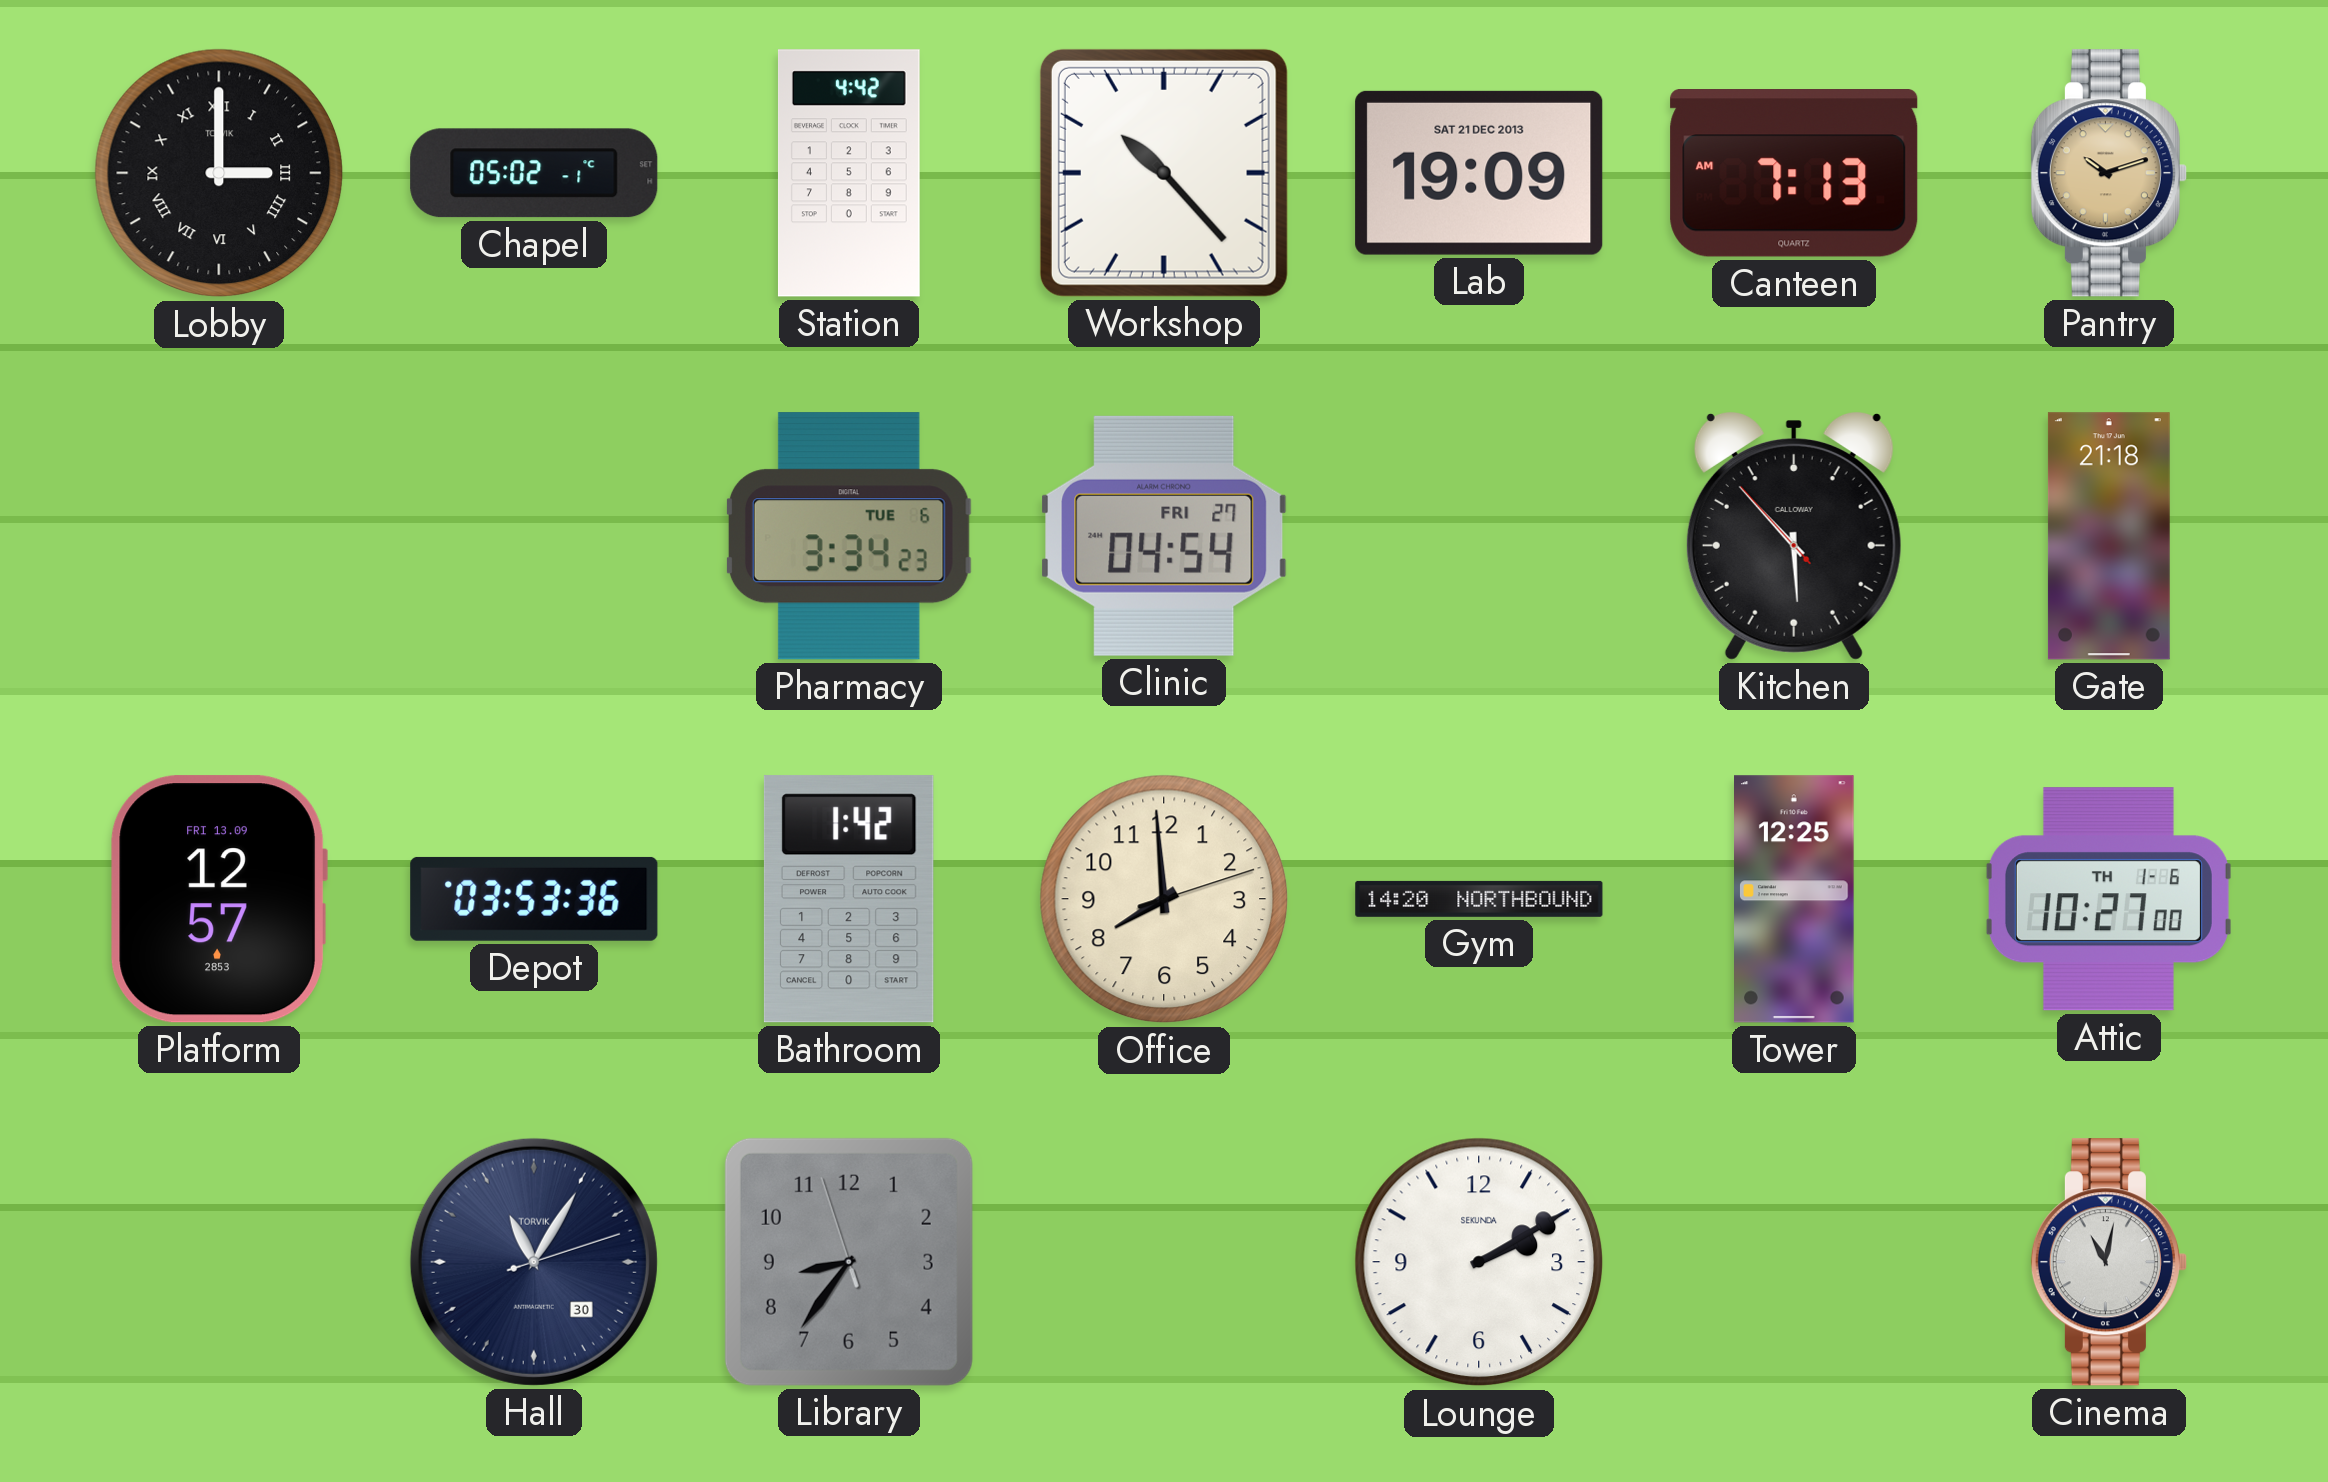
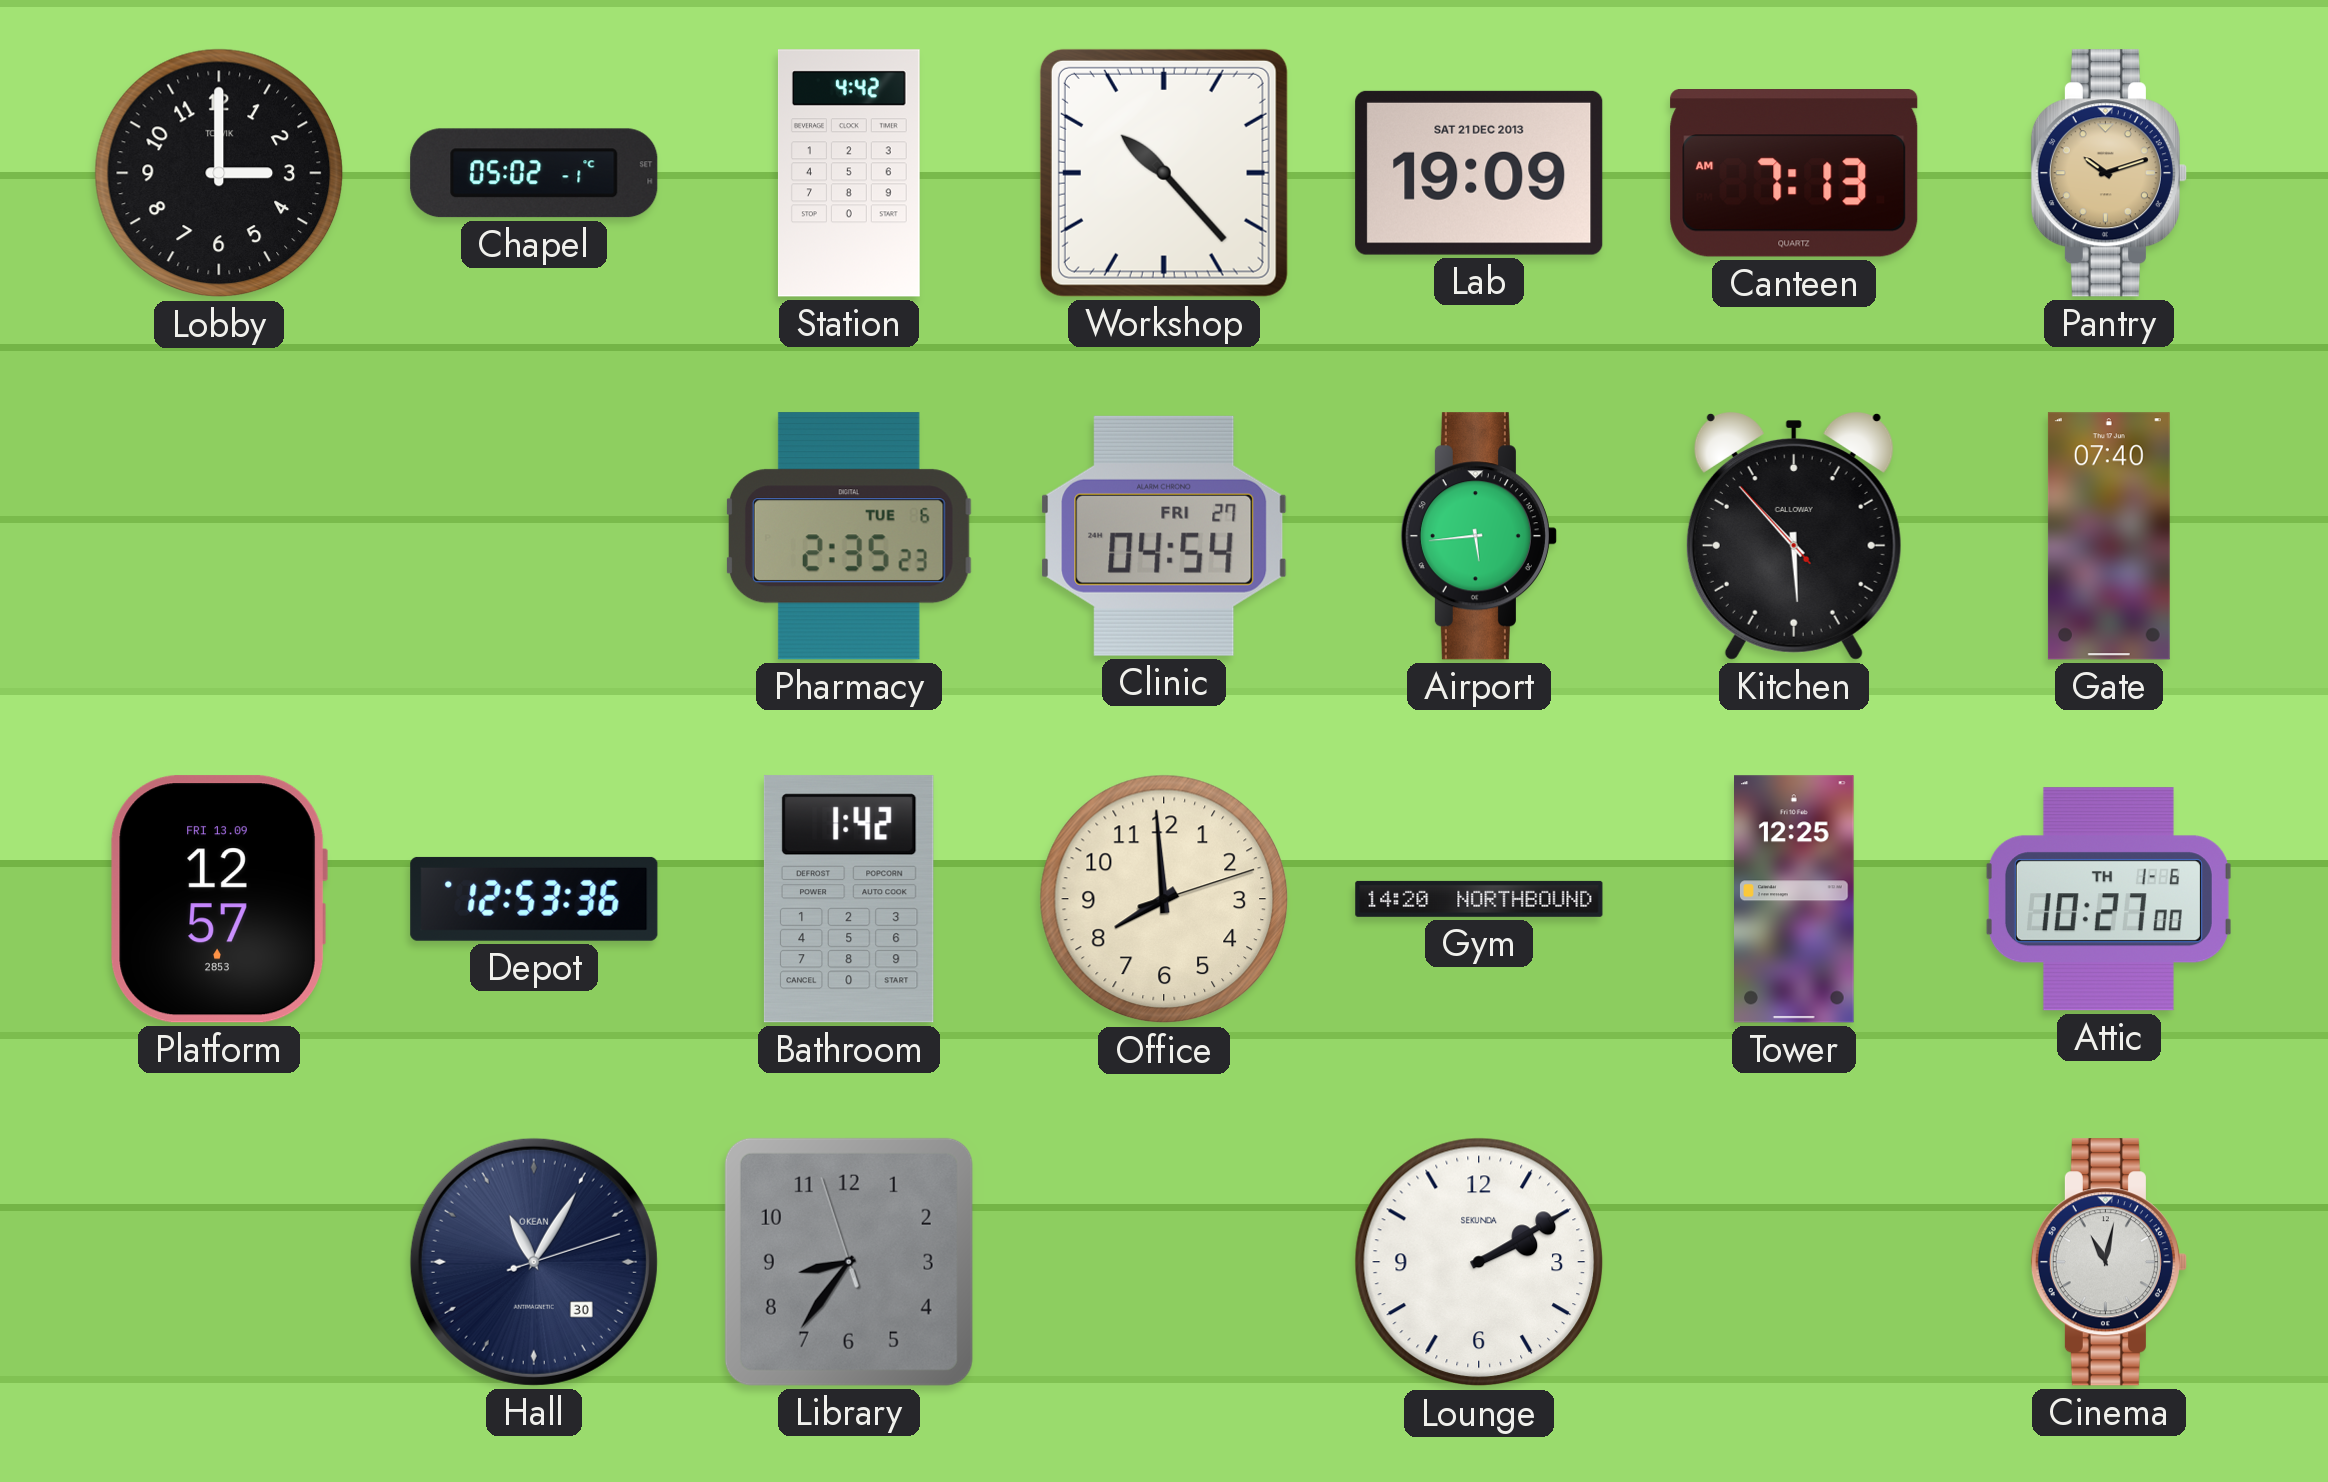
Lobby numerals: Roman -> Arabic (219, 173)
Pharmacy: 3:34 -> 2:35 (849, 536)
Airport: none -> 5:44 (1479, 536)
Gate: 21:18 -> 07:40 (2109, 536)
Depot: 03:53 -> 12:53 (534, 899)
Hall brand: TORVIK -> OKEAN (534, 1262)
